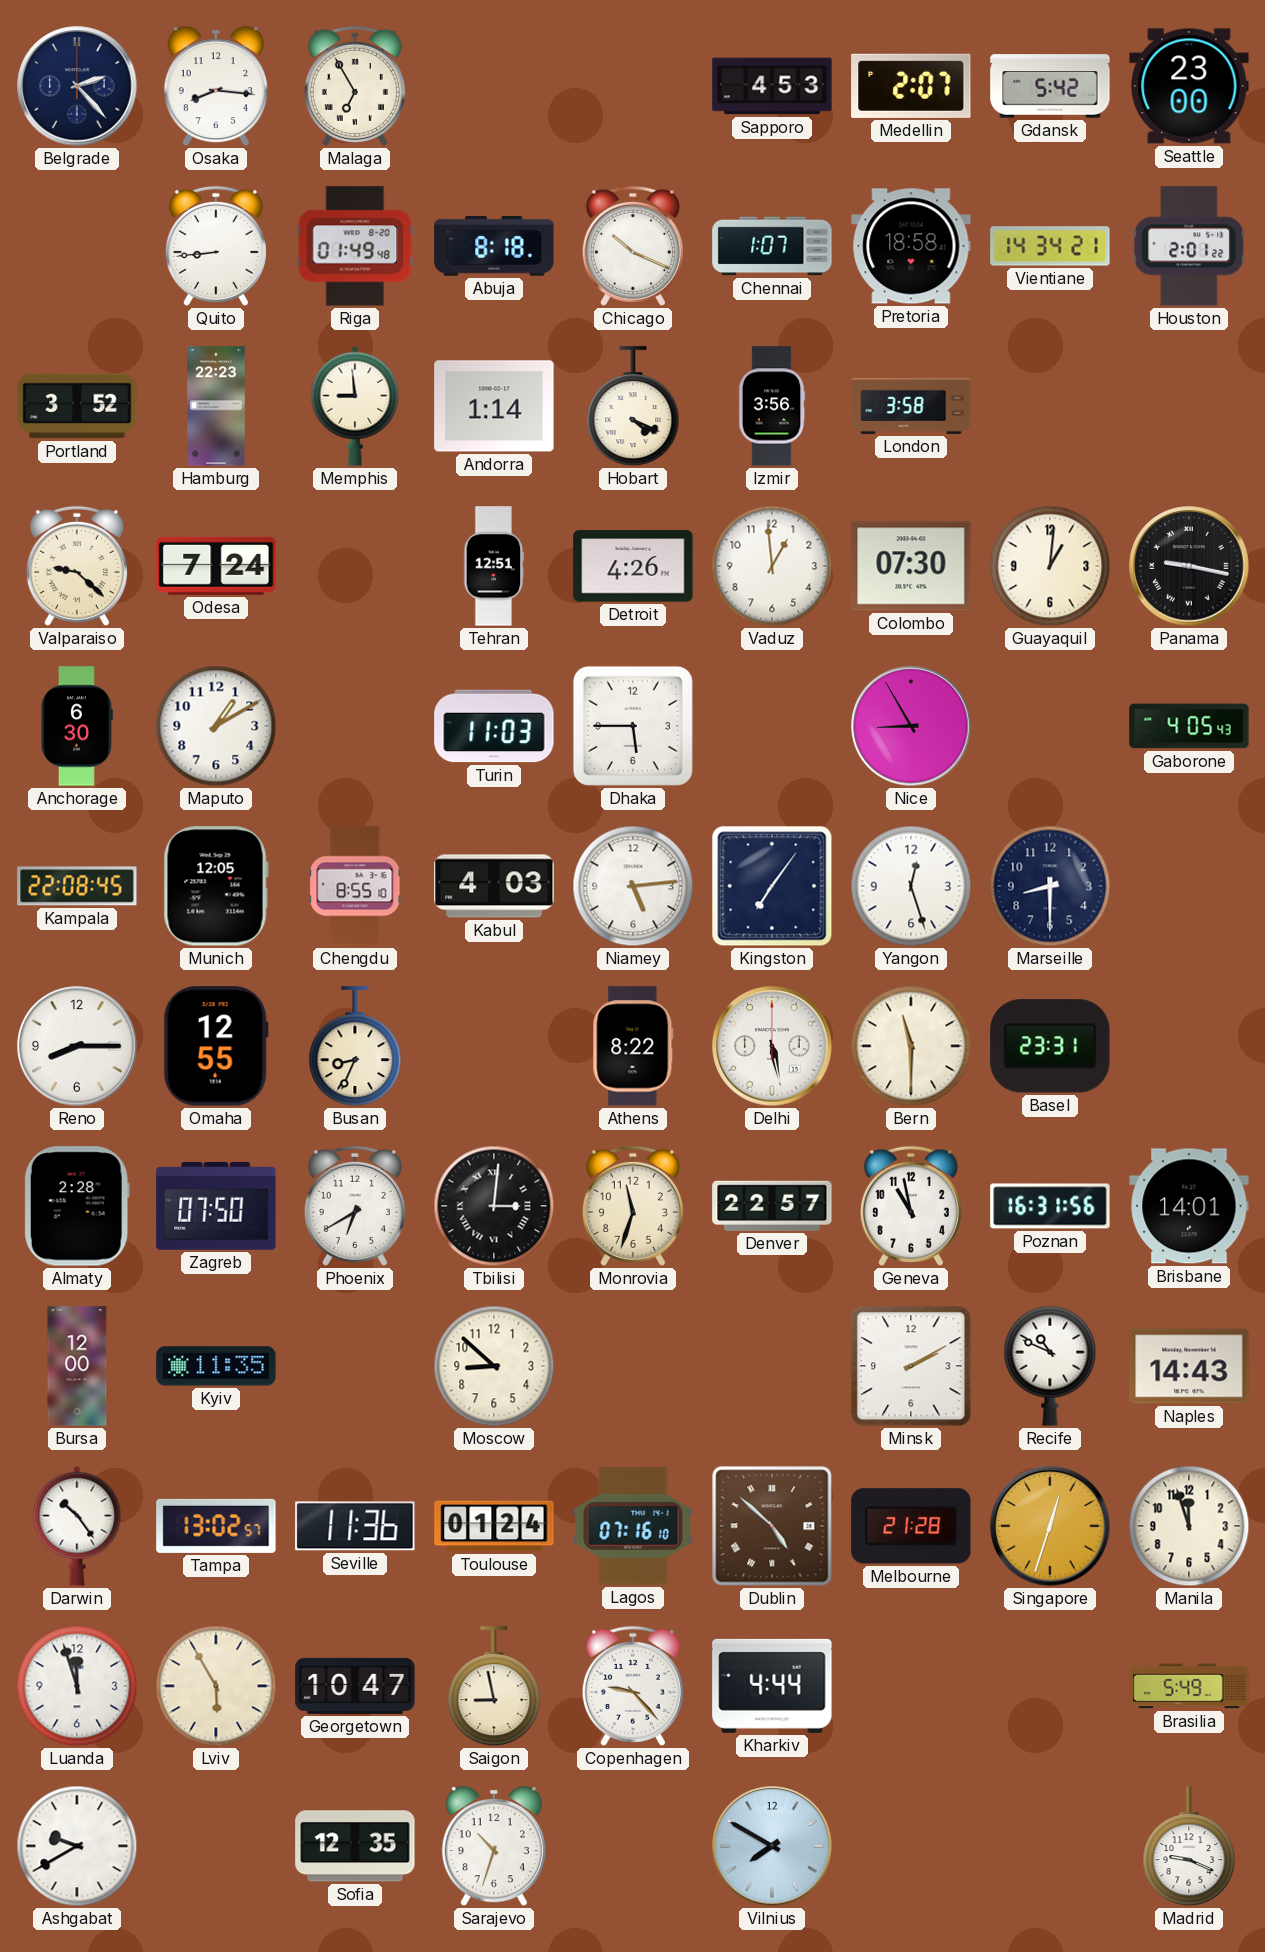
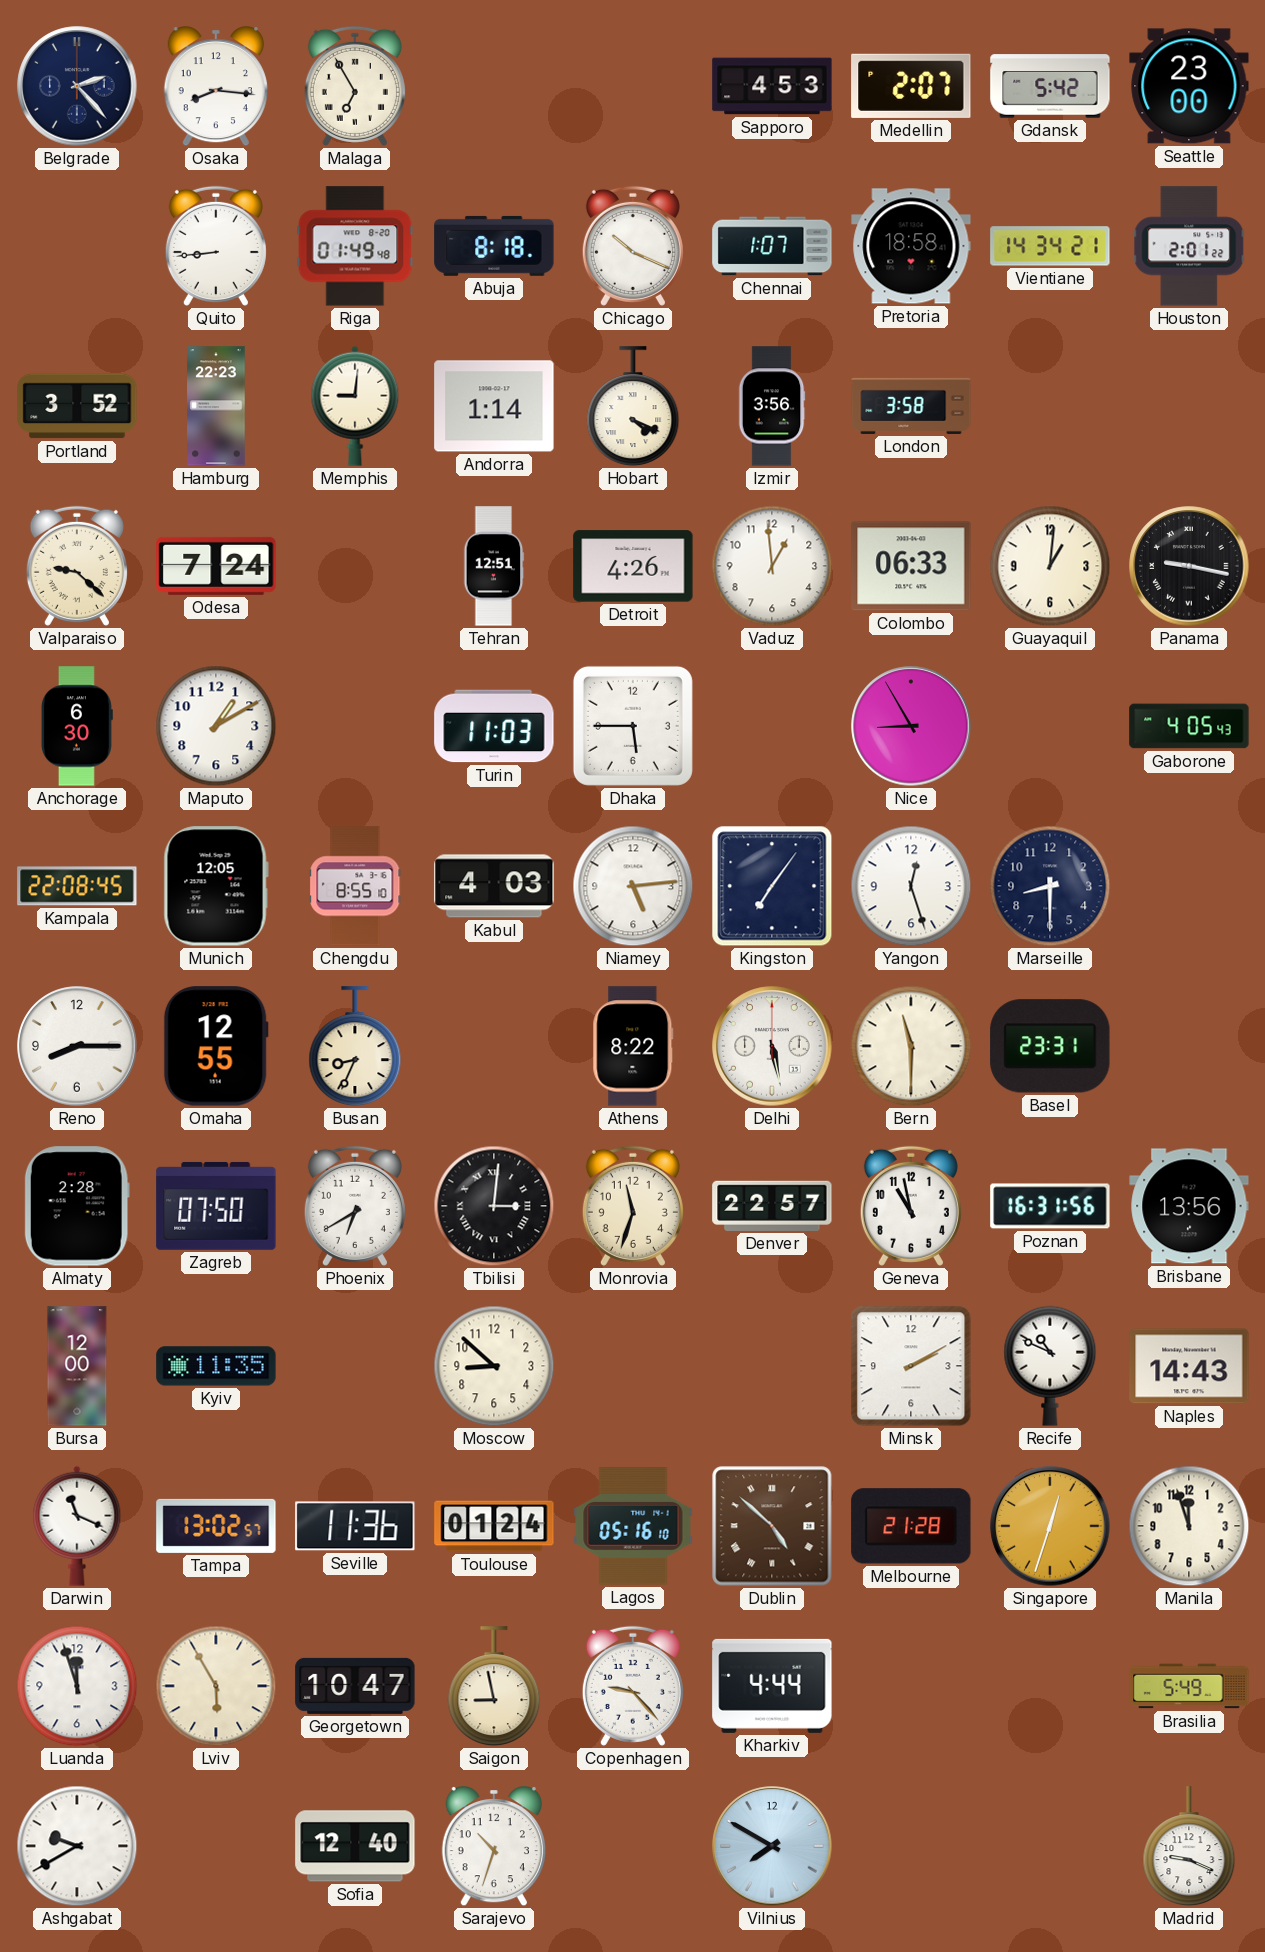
Memphis: 8:59 -> 9:01 (355, 406)
Colombo: 07:30 -> 06:33 (911, 566)
Brisbane: 14:01 -> 13:56 (1189, 1206)
Darwin: 10:24 -> 11:19 (77, 1526)
Lagos: 07:16 -> 05:16 (633, 1526)
Sofia: 12:35 -> 12:40 (355, 1846)
